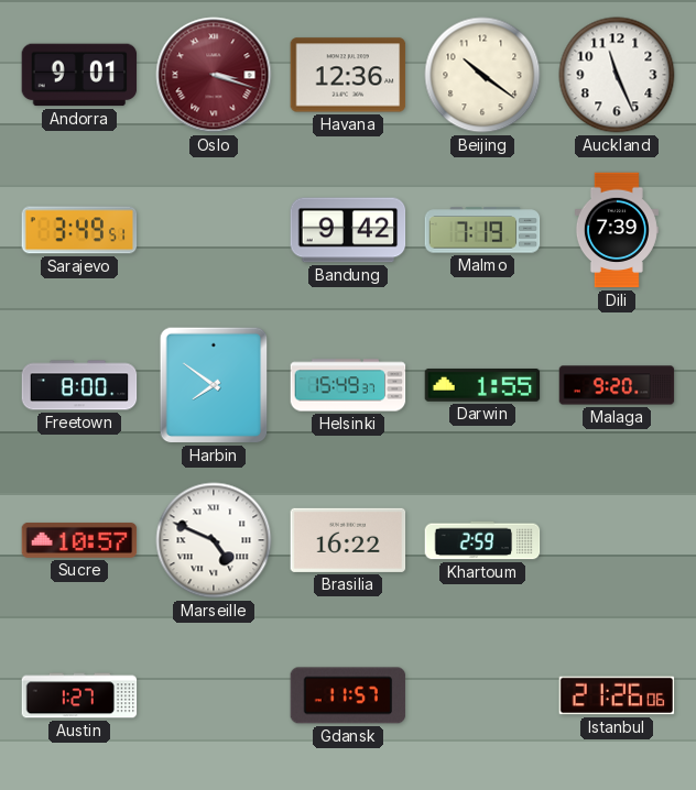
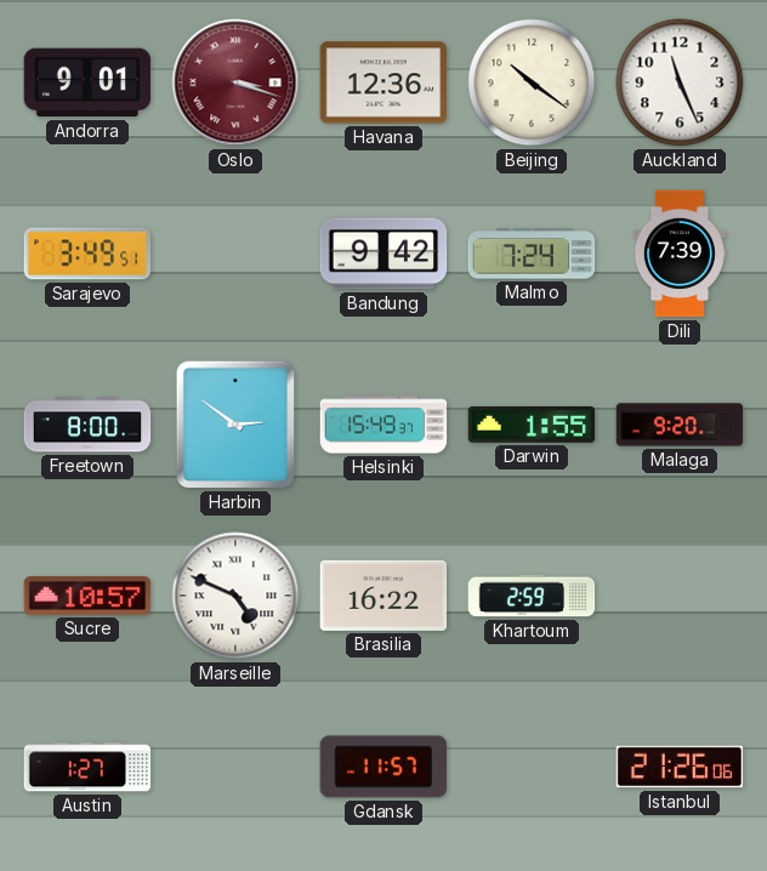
Malmo: 7:19 -> 7:24 (532, 254)
Harbin: 7:51 -> 2:51 (235, 425)
